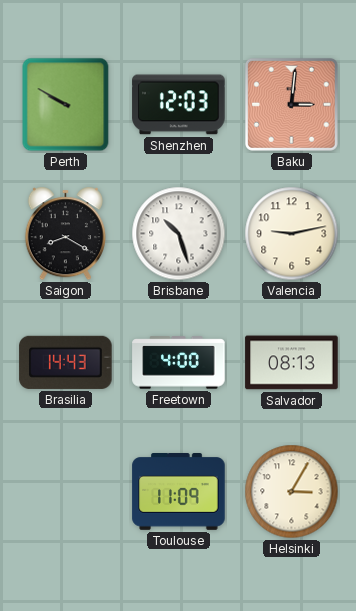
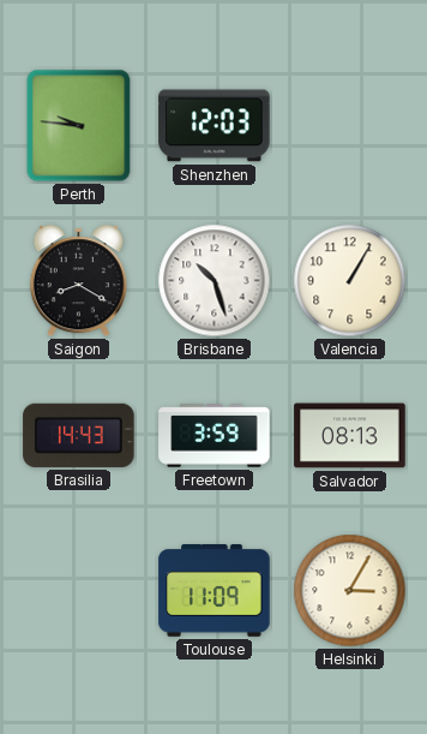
Perth: 9:50 -> 9:46 (79, 126)
Baku: 3:01 -> none (291, 104)
Valencia: 9:13 -> 1:05 (350, 281)
Freetown: 4:00 -> 3:59 (215, 436)
